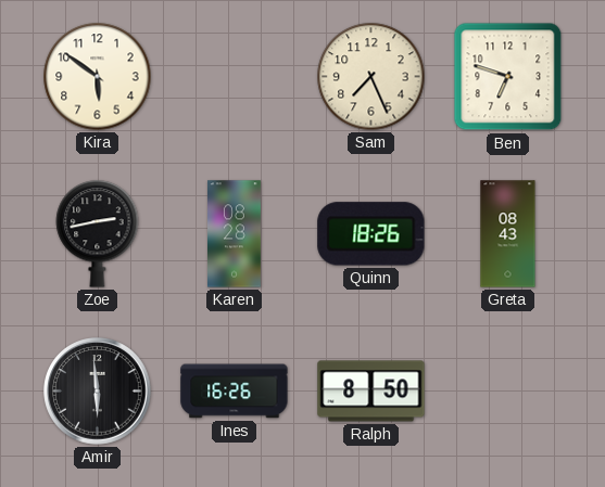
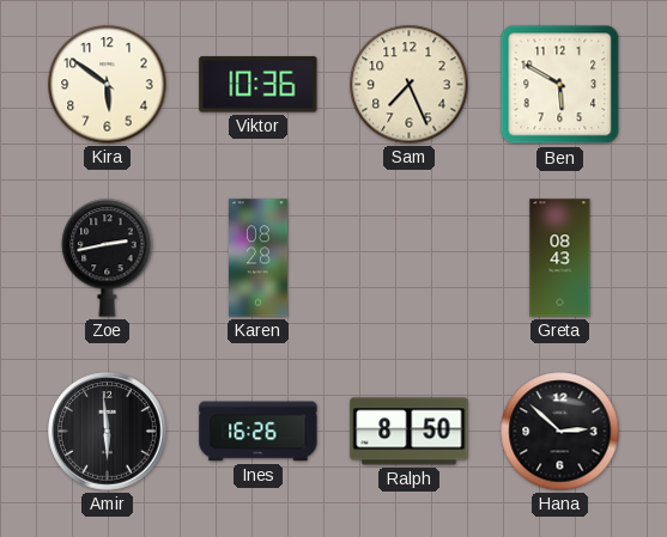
Viktor: none -> 10:36 (259, 85)
Ben: 6:48 -> 5:50 (560, 85)
Quinn: 18:26 -> none (371, 234)
Hana: none -> 2:52 (560, 432)
